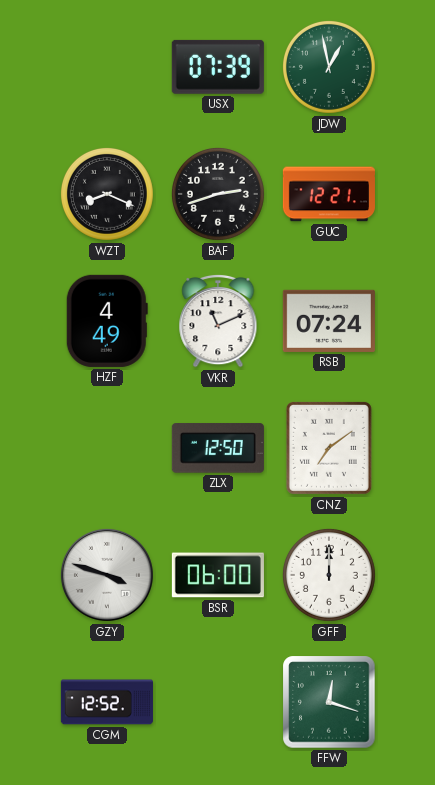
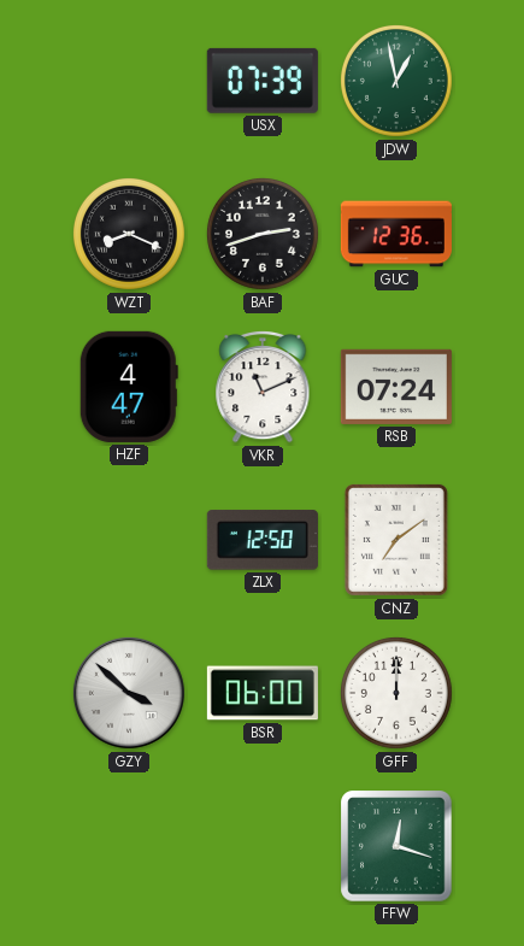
GUC: 12:21 -> 12:36 (396, 234)
HZF: 4:49 -> 4:47 (129, 387)
GZY: 3:48 -> 3:52 (129, 693)
CGM: 12:52 -> none (107, 702)
